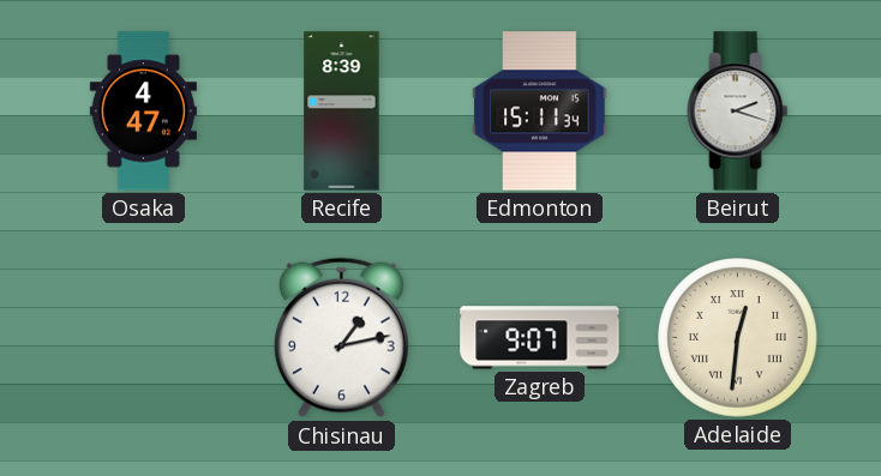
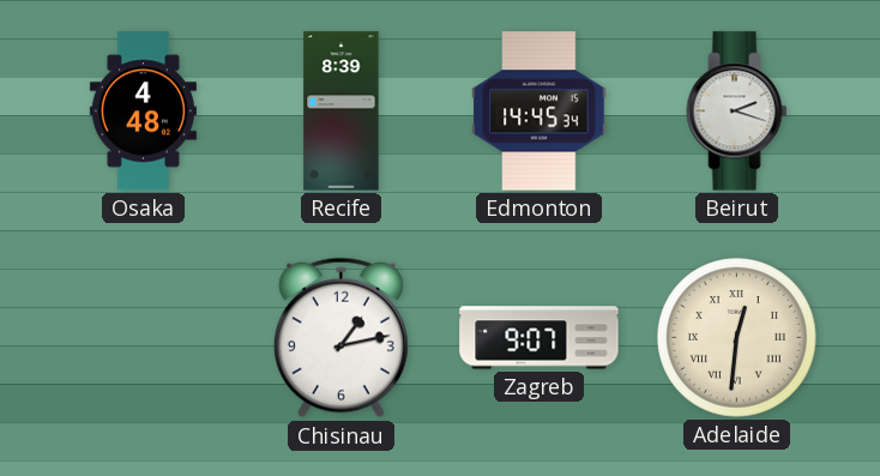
Osaka: 4:47 -> 4:48 (143, 112)
Edmonton: 15:11 -> 14:45 (540, 112)
